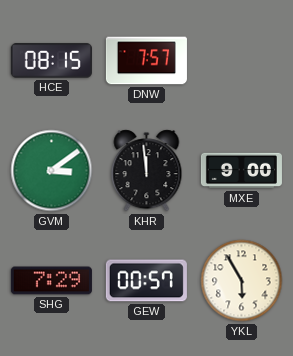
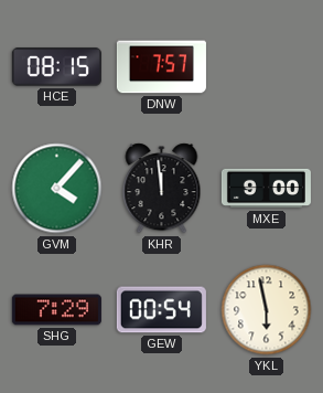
GVM: 3:09 -> 4:07 (57, 189)
GEW: 00:57 -> 00:54 (161, 310)
YKL: 5:55 -> 5:58 (267, 310)
